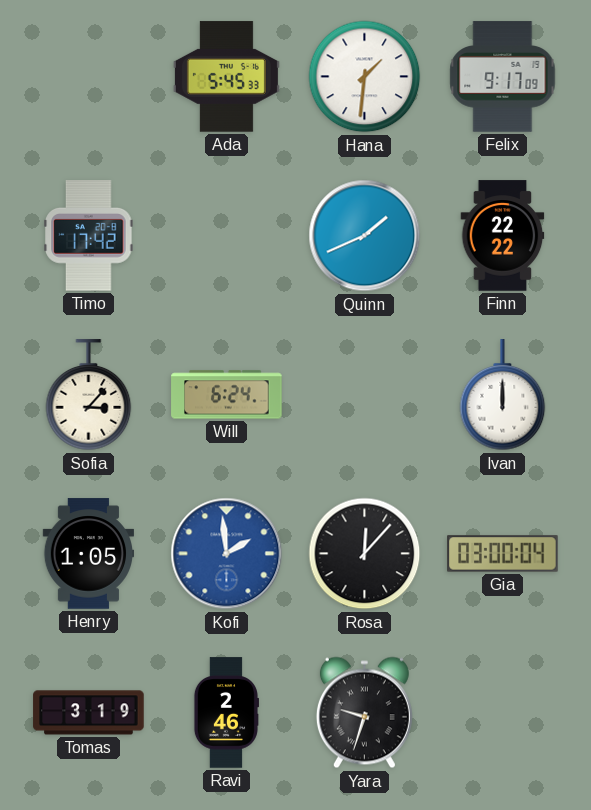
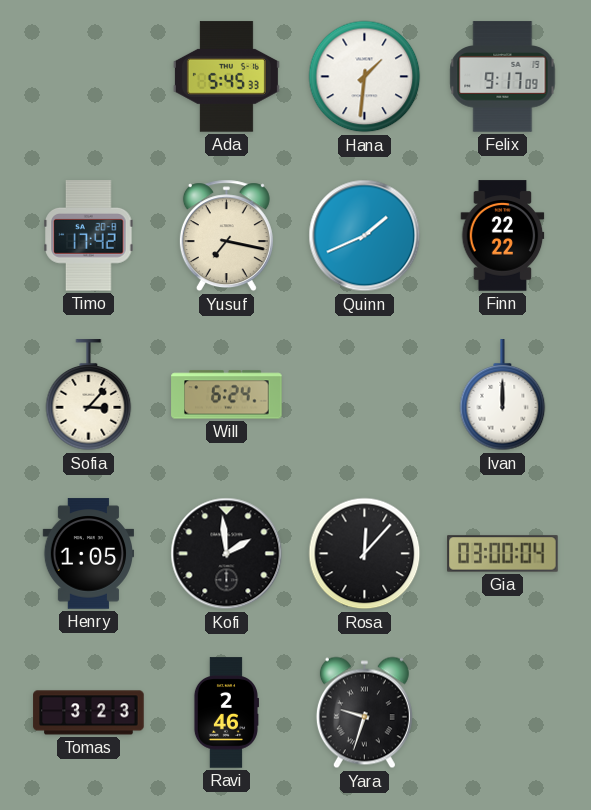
Yusuf: none -> 7:17 (226, 236)
Kofi dial: blue -> black (227, 554)
Tomas: 3:19 -> 3:23 (89, 713)
